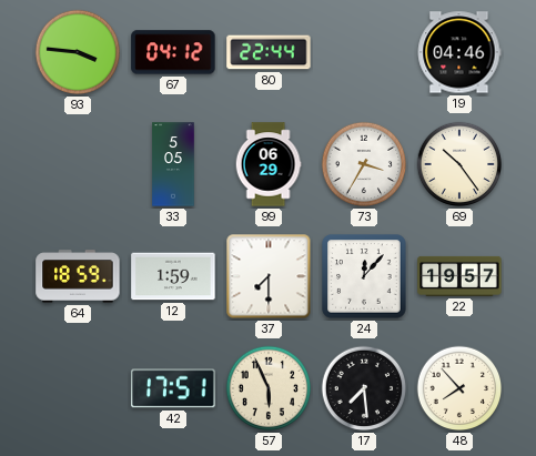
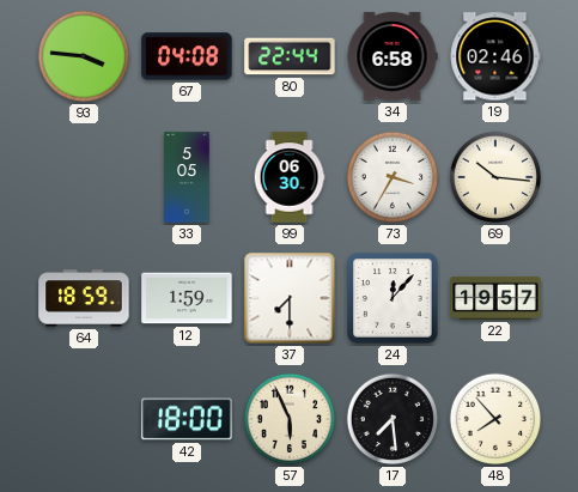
67: 04:12 -> 04:08 (187, 56)
34: none -> 6:58 (393, 56)
19: 04:46 -> 02:46 (495, 56)
99: 06:29 -> 06:30 (290, 177)
69: 10:24 -> 10:16 (495, 177)
42: 17:51 -> 18:00 (187, 419)
